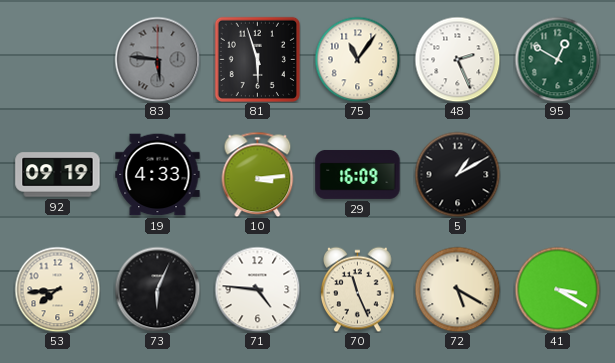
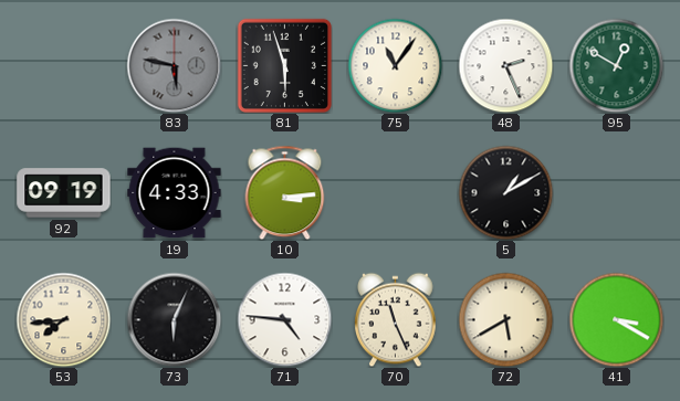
83: 5:46 -> 5:47 (174, 65)
29: 16:09 -> none (358, 174)
72: 5:20 -> 5:40 (505, 319)
